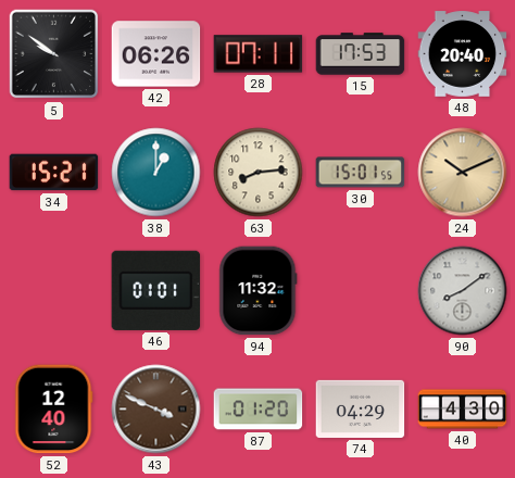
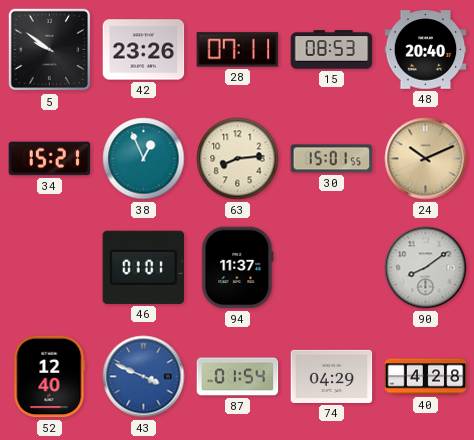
42: 06:26 -> 23:26 (144, 50)
15: 17:53 -> 08:53 (332, 50)
38: 1:00 -> 12:56 (144, 159)
94: 11:32 -> 11:37 (238, 268)
43 dial: brown -> blue (144, 377)
87: 01:20 -> 01:54 (238, 377)
40: 4:30 -> 4:28 (426, 377)
